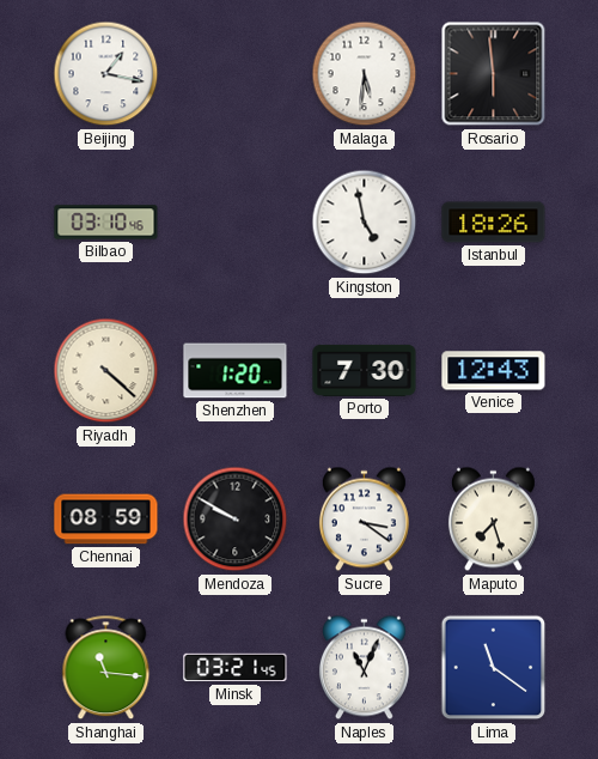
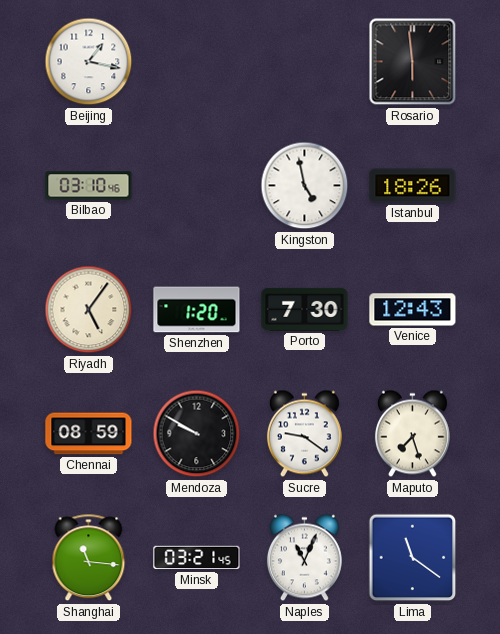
Malaga: 5:31 -> none (365, 74)
Riyadh: 4:22 -> 5:06 (89, 310)
Sucre: 3:21 -> 9:21 (304, 434)
